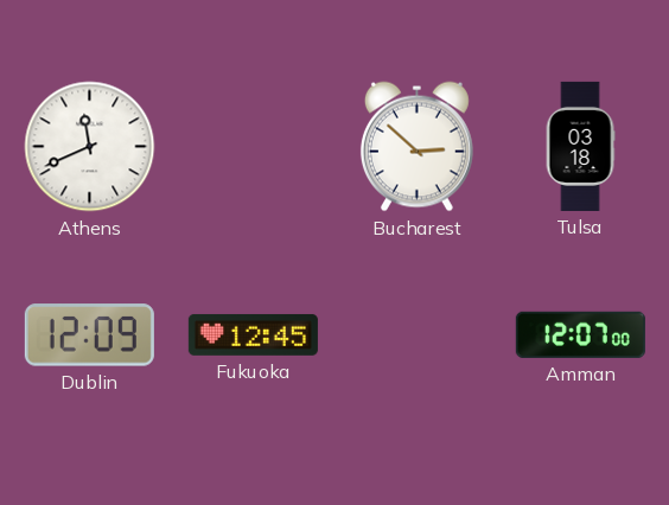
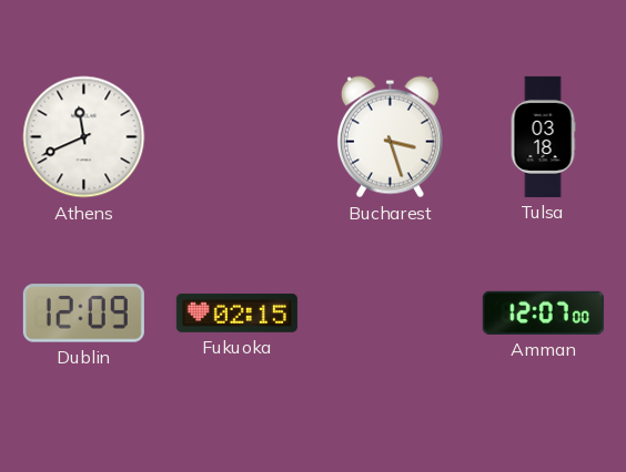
Bucharest: 2:52 -> 3:27 (390, 137)
Fukuoka: 12:45 -> 02:15 (236, 312)
